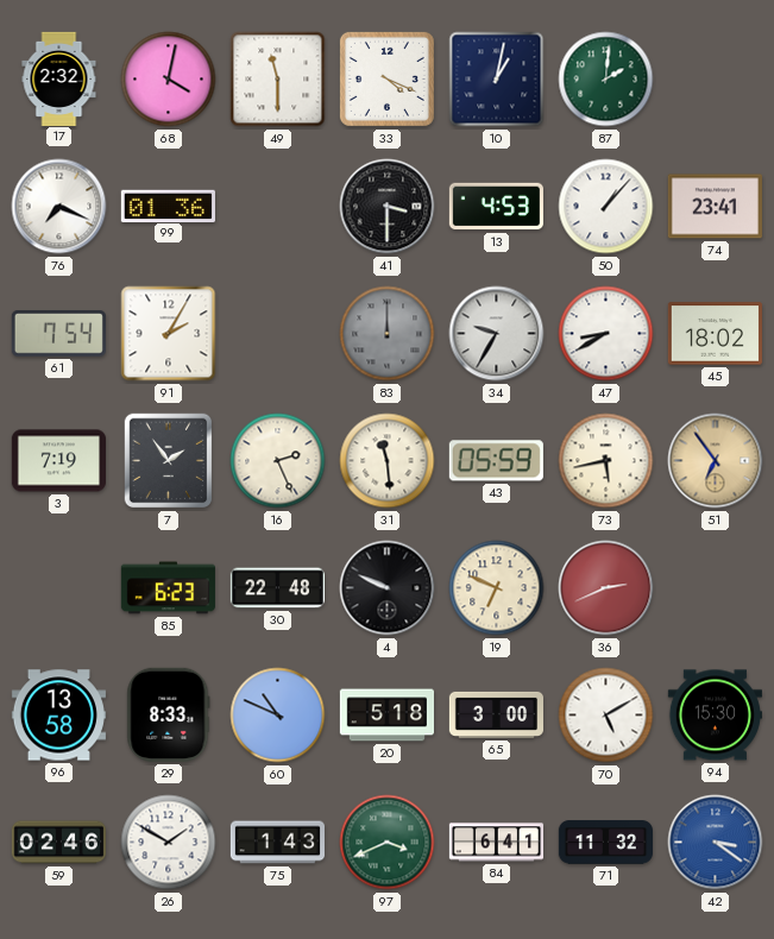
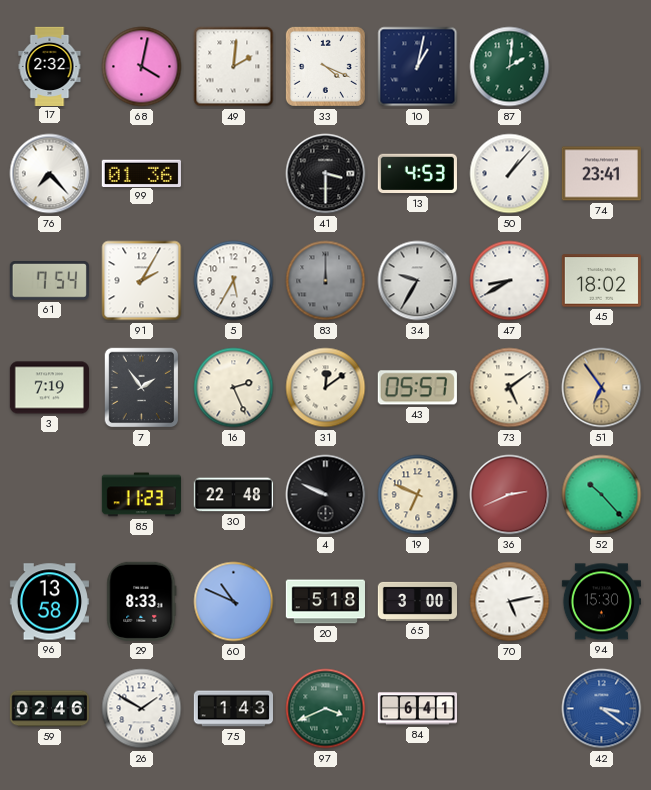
49: 11:30 -> 2:01 (234, 67)
76: 7:19 -> 7:23 (50, 174)
5: none -> 5:35 (234, 281)
31: 11:29 -> 12:09 (326, 388)
43: 05:59 -> 05:57 (417, 388)
73: 5:43 -> 5:09 (510, 388)
85: 6:23 -> 11:23 (141, 495)
52: none -> 10:23 (602, 495)
70: 5:10 -> 5:13 (510, 602)
71: 11:32 -> none (605, 843)
